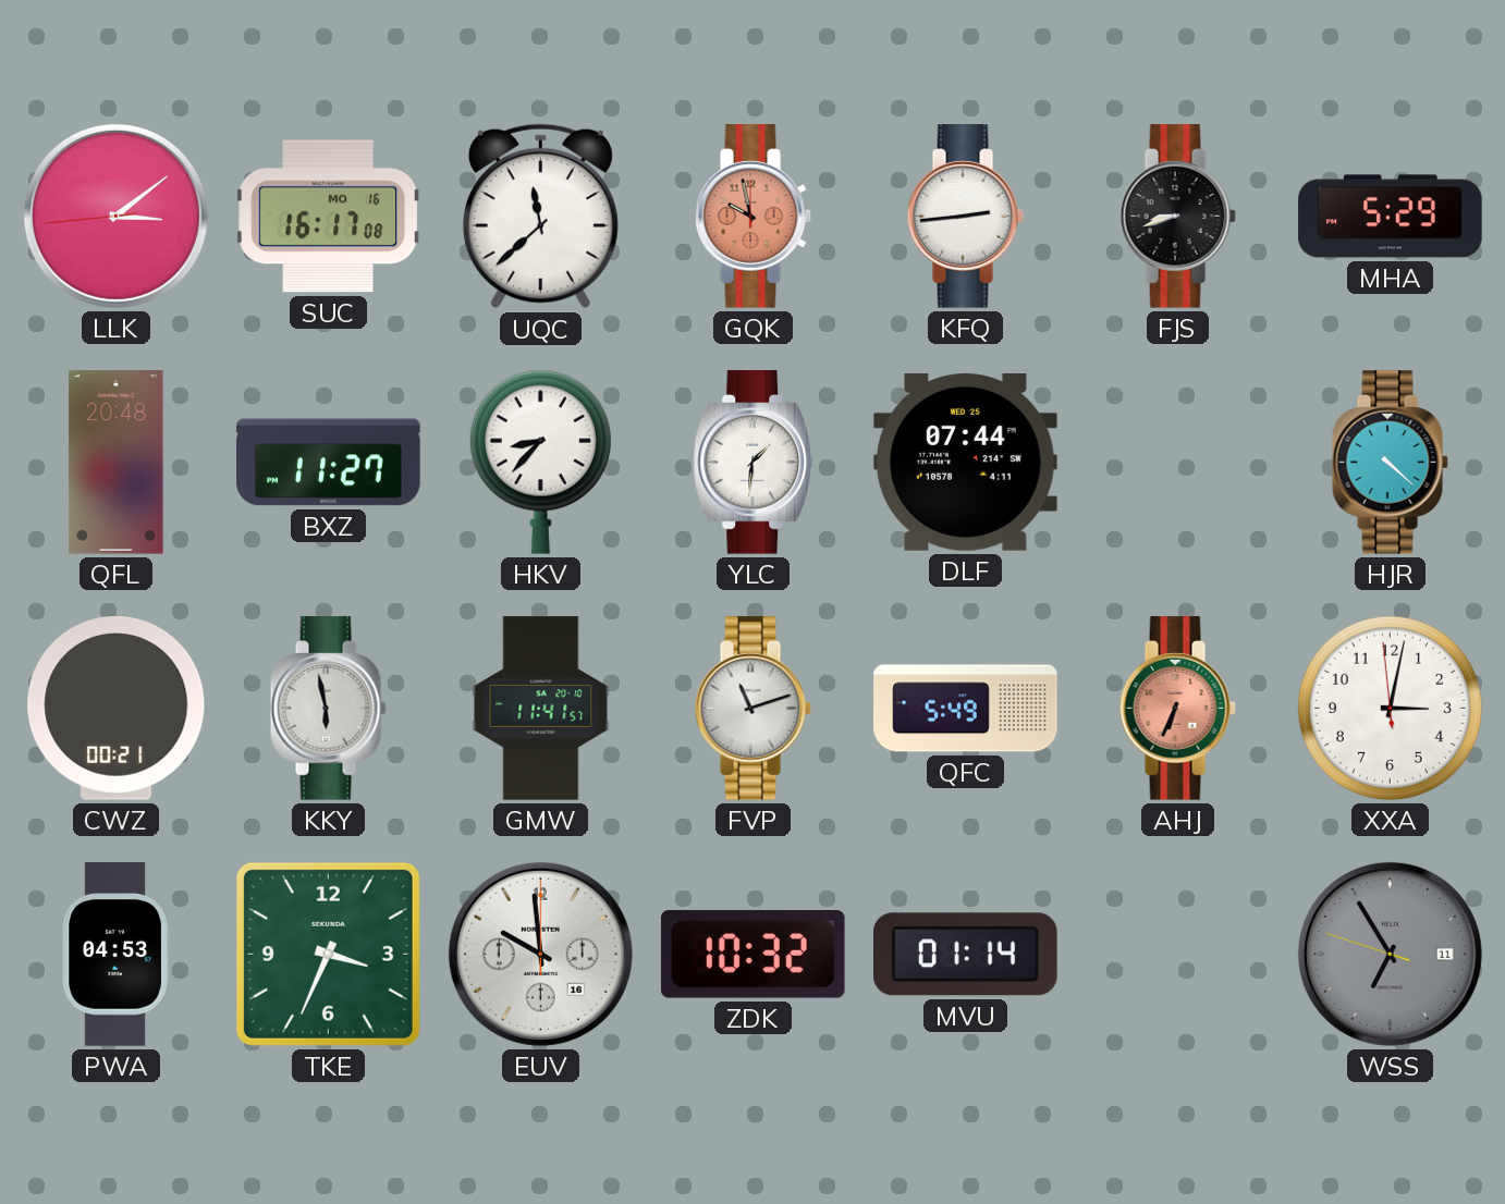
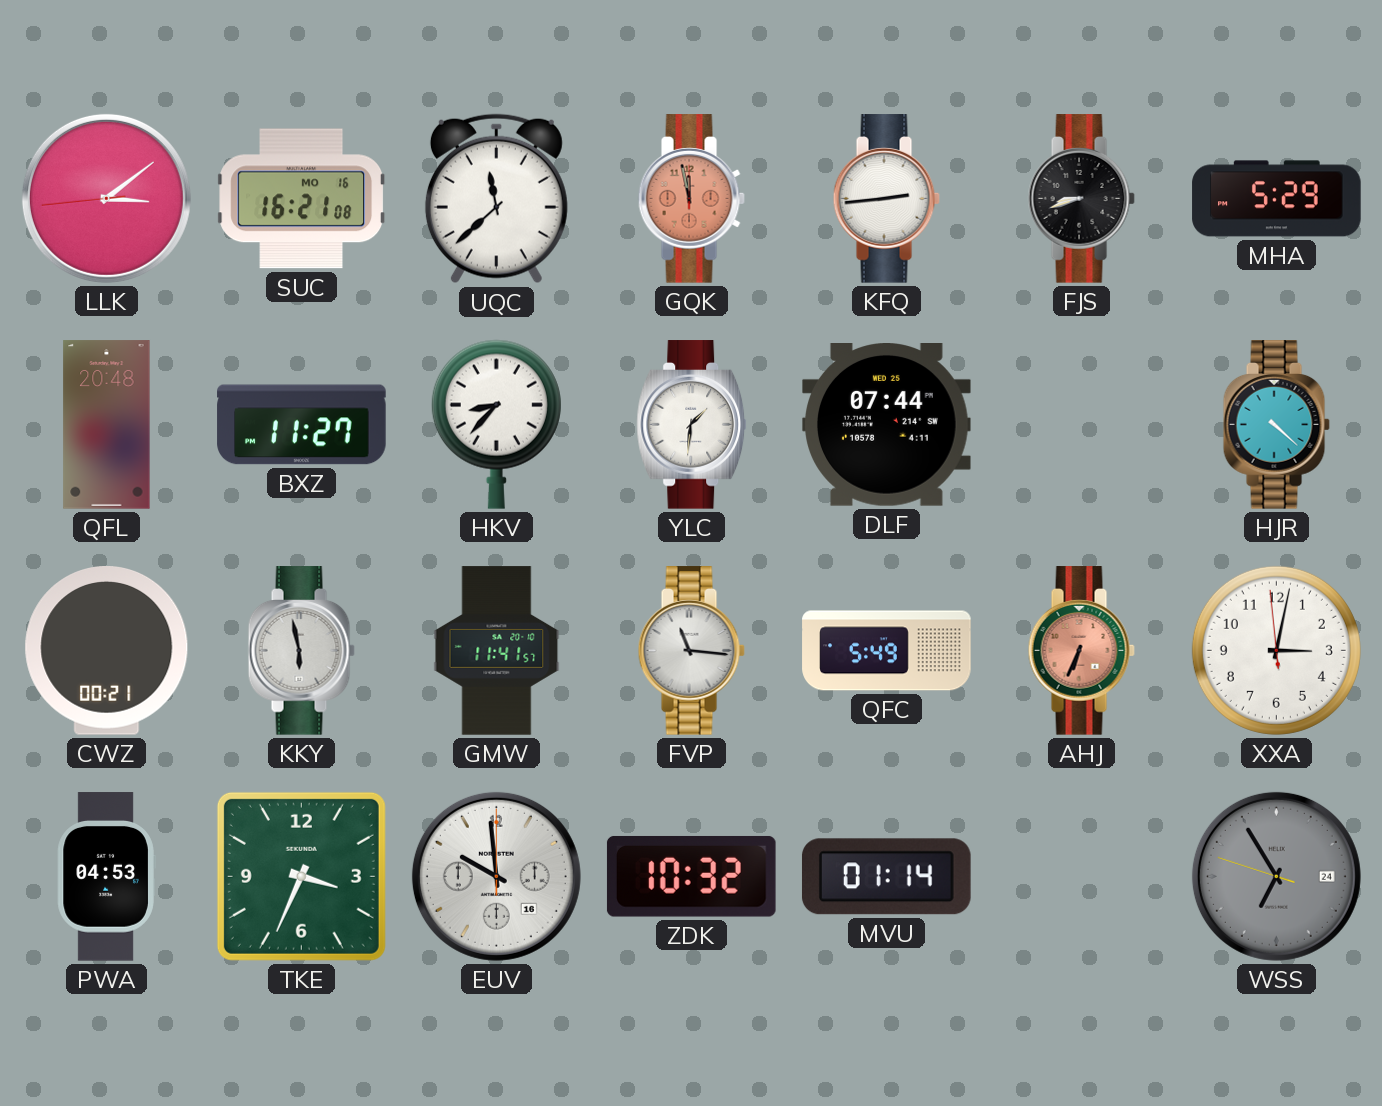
SUC: 16:17 -> 16:21 (301, 199)
GQK: 9:58 -> 11:58 (691, 199)
FVP: 11:12 -> 11:16 (691, 651)
WSS date: 11 -> 24 (1276, 876)
